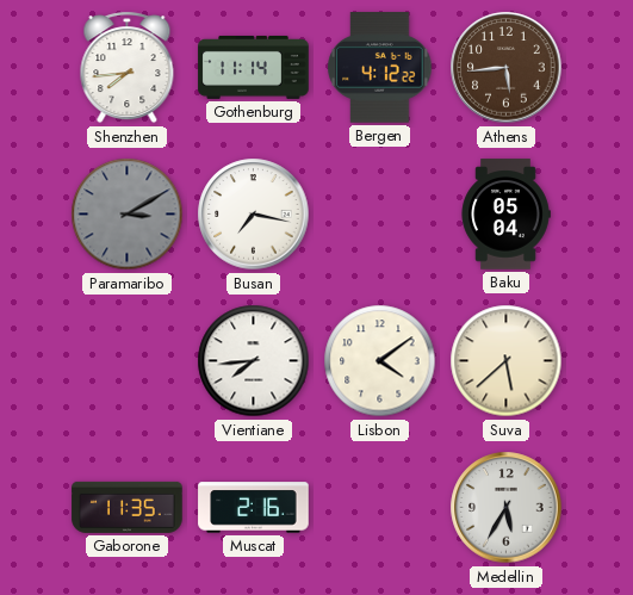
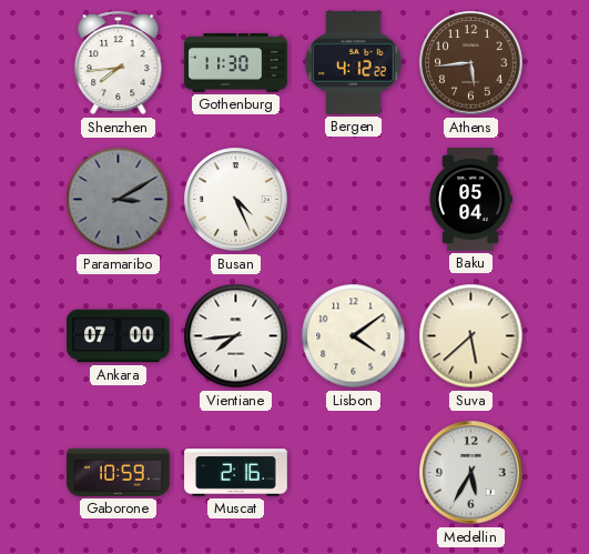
Gothenburg: 11:14 -> 11:30 (236, 62)
Busan: 7:17 -> 4:26 (236, 200)
Ankara: none -> 07:00 (119, 336)
Gaborone: 11:35 -> 10:59 (119, 472)
